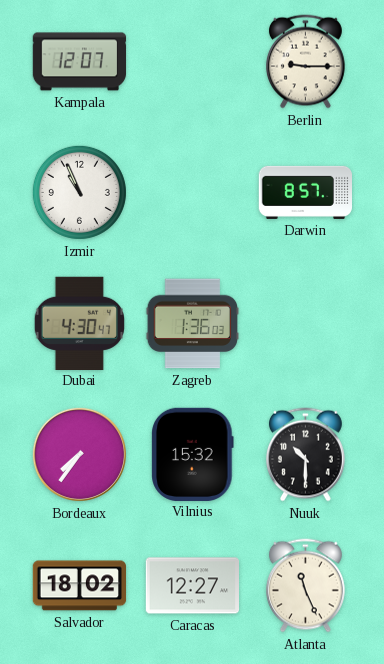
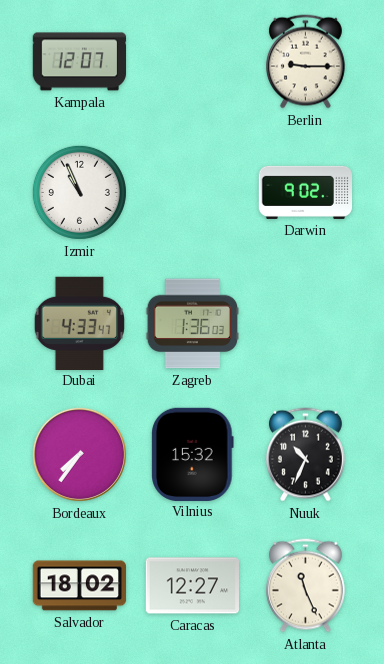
Darwin: 8:57 -> 9:02 (306, 192)
Dubai: 4:30 -> 4:33 (79, 323)
Nuuk: 10:30 -> 10:34 (305, 455)
